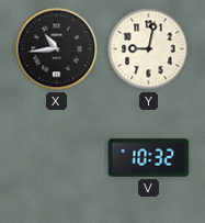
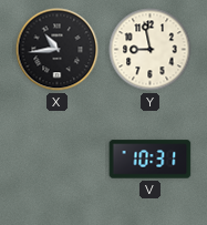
Y: 9:02 -> 8:58 (151, 50)
V: 10:32 -> 10:31 (151, 160)
